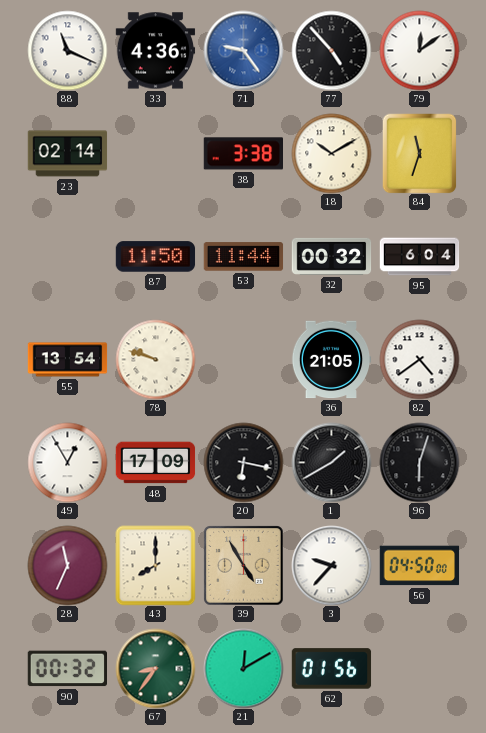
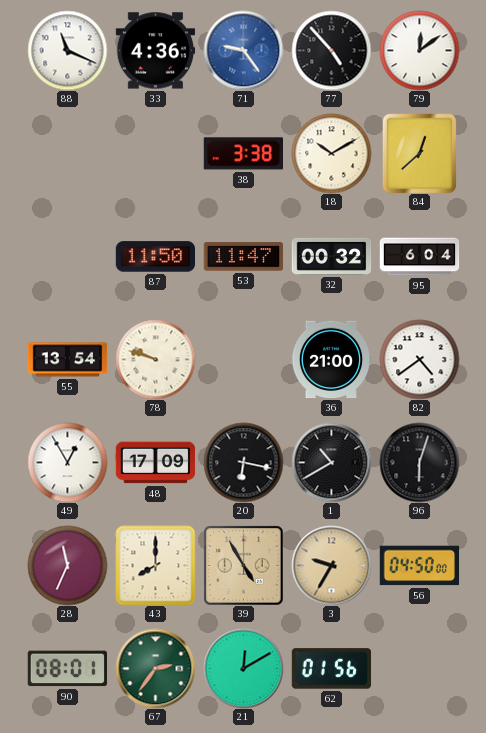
23: 02:14 -> none (67, 154)
84: 11:33 -> 12:38 (420, 153)
53: 11:44 -> 11:47 (243, 257)
36: 21:05 -> 21:00 (331, 360)
1: 1:40 -> 10:40 (331, 462)
3: 9:37 -> 9:35 (331, 565)
3 dial: white -> champagne (331, 565)
90: 00:32 -> 08:01 (67, 669)
67: 8:36 -> 2:36 (155, 668)
